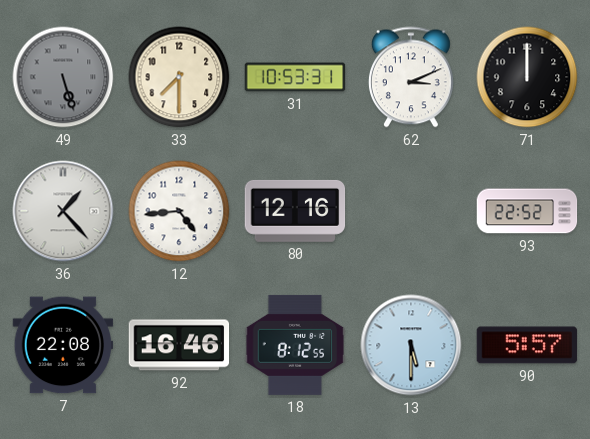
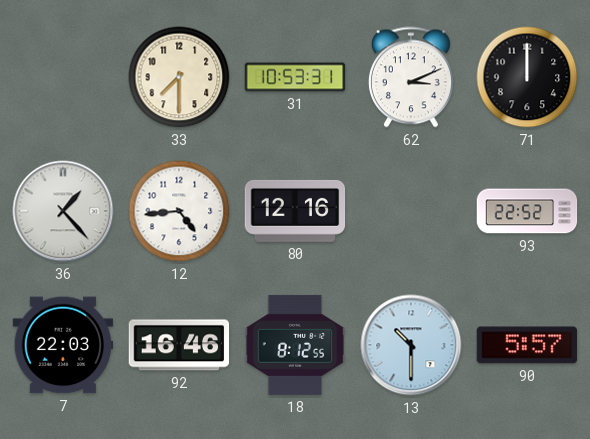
49: 5:27 -> none (63, 77)
7: 22:08 -> 22:03 (63, 345)
13: 5:30 -> 10:30 (411, 345)
